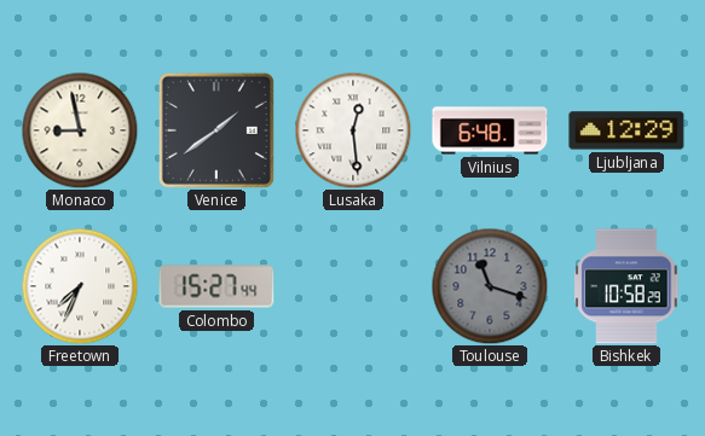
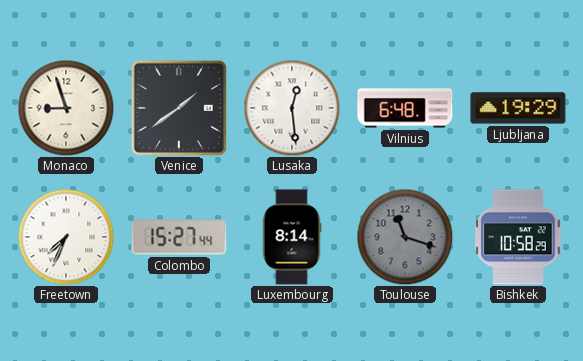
Monaco: 8:58 -> 8:57 (66, 108)
Ljubljana: 12:29 -> 19:29 (518, 108)
Luxembourg: none -> 8:14 (292, 237)
